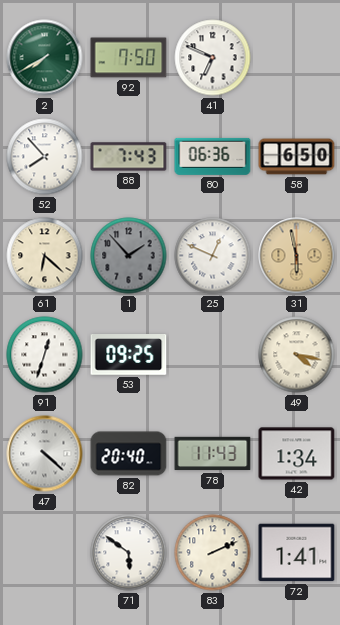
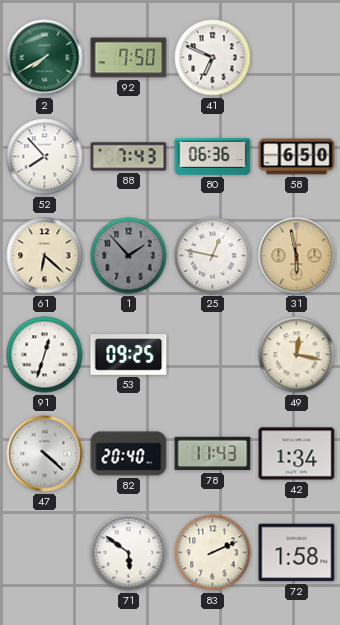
25: 12:49 -> 12:47 (213, 256)
49: 4:17 -> 12:17 (297, 355)
72: 1:41 -> 1:58 (297, 553)
